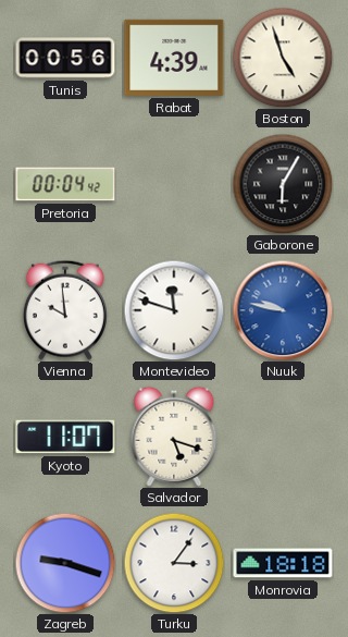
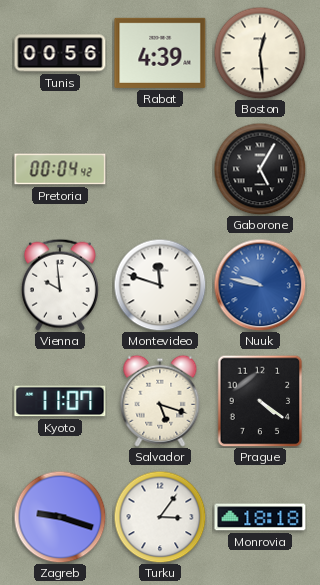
Boston: 4:57 -> 12:29 (260, 53)
Gaborone: 6:05 -> 5:05 (260, 169)
Prague: none -> 4:21 (260, 401)
